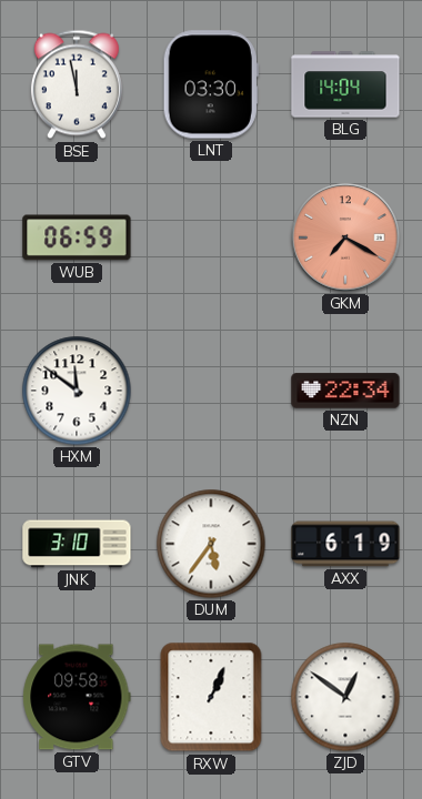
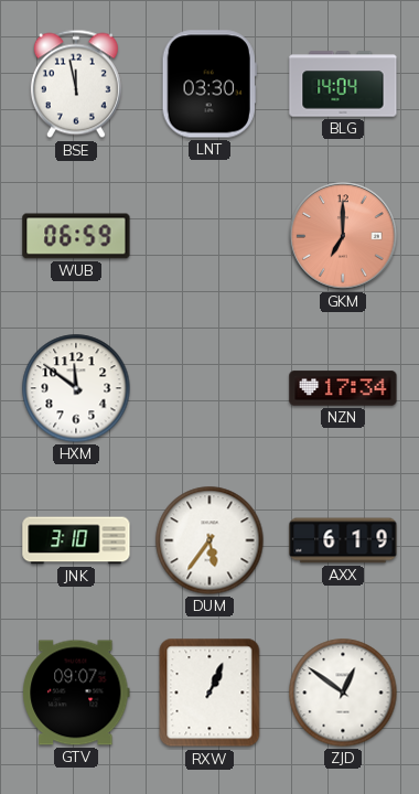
GKM: 7:20 -> 7:00 (343, 236)
NZN: 22:34 -> 17:34 (343, 388)
GTV: 09:58 -> 09:07 (76, 693)
